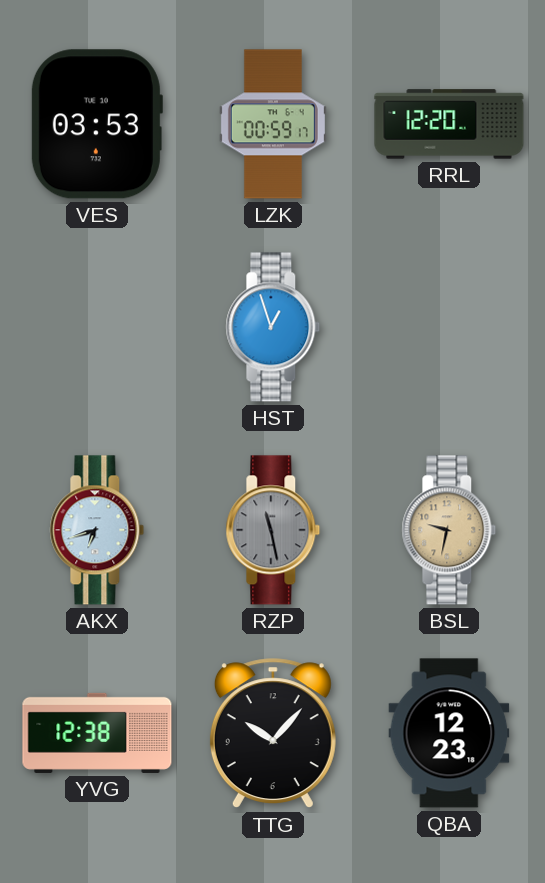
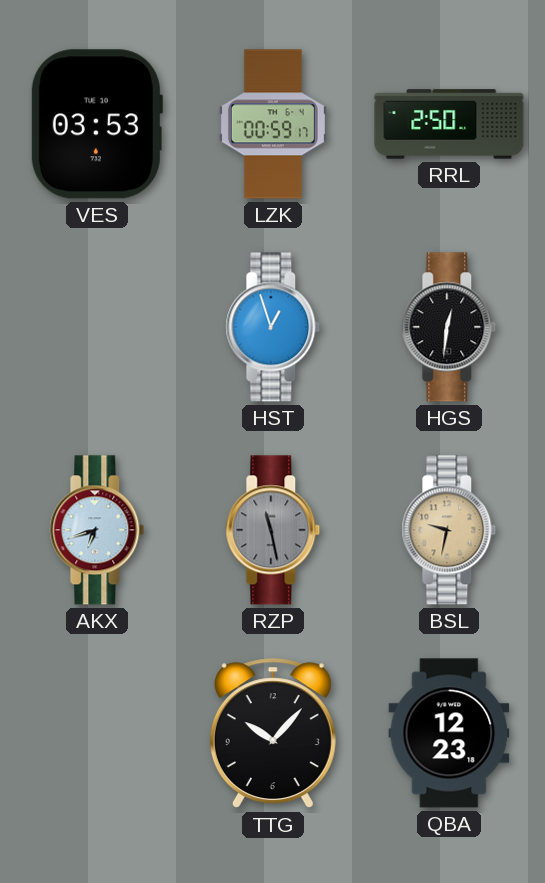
RRL: 12:20 -> 2:50 (449, 124)
HGS: none -> 12:31 (449, 327)
YVG: 12:38 -> none (97, 733)
